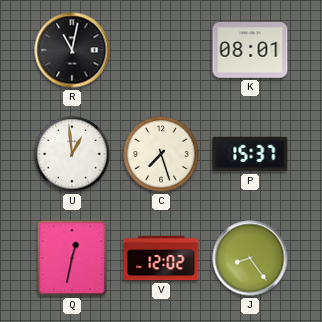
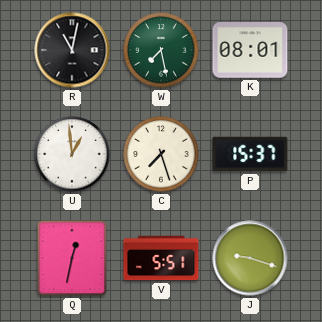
W: none -> 7:28 (161, 50)
V: 12:02 -> 5:51 (161, 258)
J: 8:24 -> 9:18 (250, 258)
